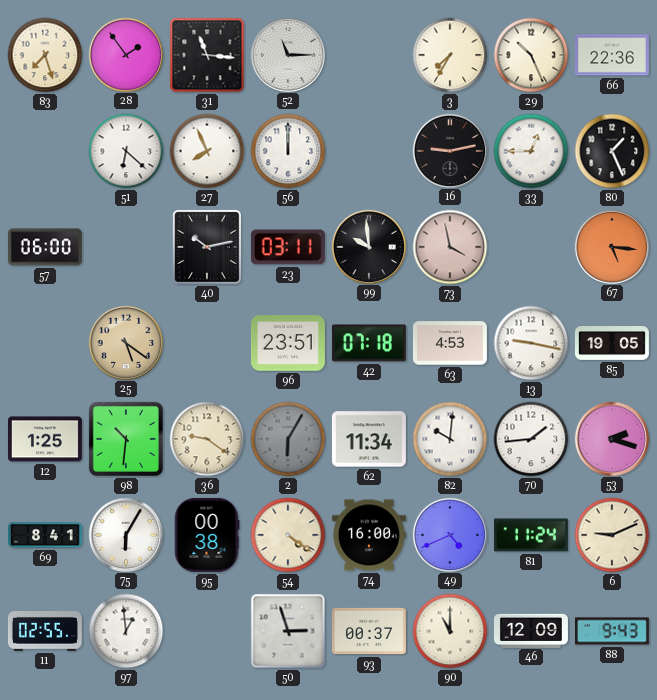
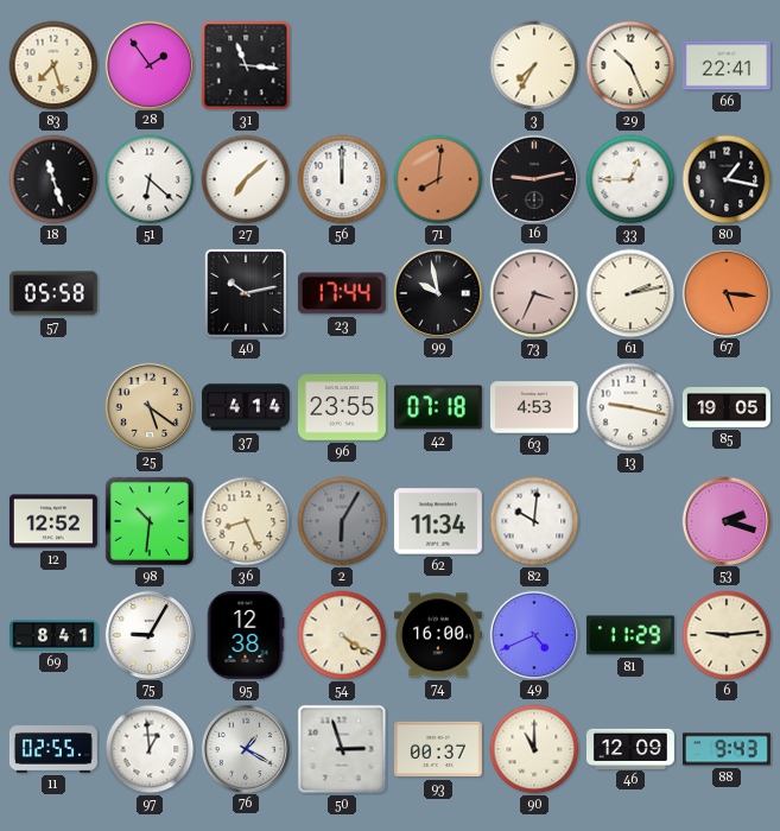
52: 11:15 -> none (287, 54)
66: 22:36 -> 22:41 (727, 65)
18: none -> 11:27 (53, 179)
27: 7:56 -> 7:08 (246, 179)
71: none -> 8:01 (438, 179)
80: 1:26 -> 1:17 (727, 179)
57: 06:00 -> 05:58 (53, 293)
23: 03:11 -> 17:44 (342, 293)
99: 9:59 -> 9:58 (437, 292)
73: 3:58 -> 3:34 (534, 293)
61: none -> 2:13 (630, 293)
37: none -> 4:14 (246, 407)
96: 23:51 -> 23:55 (342, 407)
12: 1:25 -> 12:52 (53, 521)
36: 9:21 -> 8:26 (246, 521)
70: 1:44 -> none (531, 439)
75: 6:05 -> 9:05 (148, 634)
95: 00:38 -> 12:38 (246, 635)
81: 11:24 -> 11:29 (630, 635)
6: 9:11 -> 9:14 (727, 635)
76: none -> 1:20 (245, 748)
